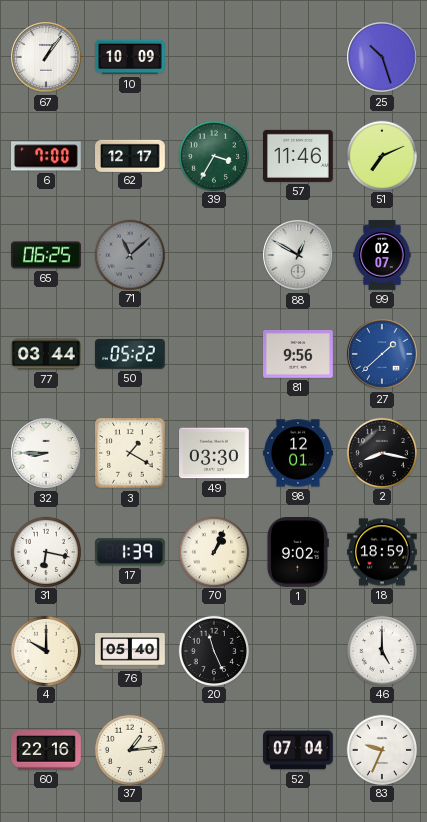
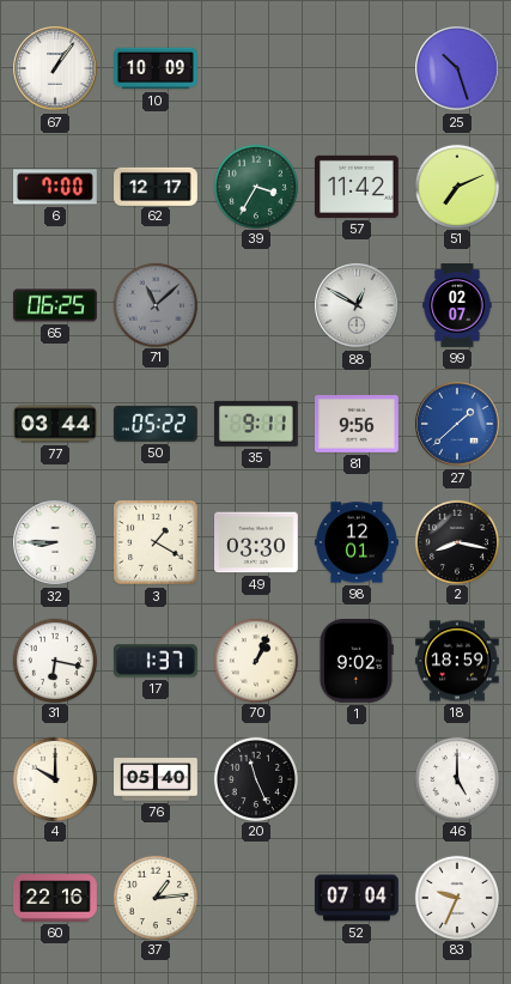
57: 11:46 -> 11:42 (358, 187)
35: none -> 9:11 (256, 424)
17: 1:39 -> 1:37 (156, 661)
